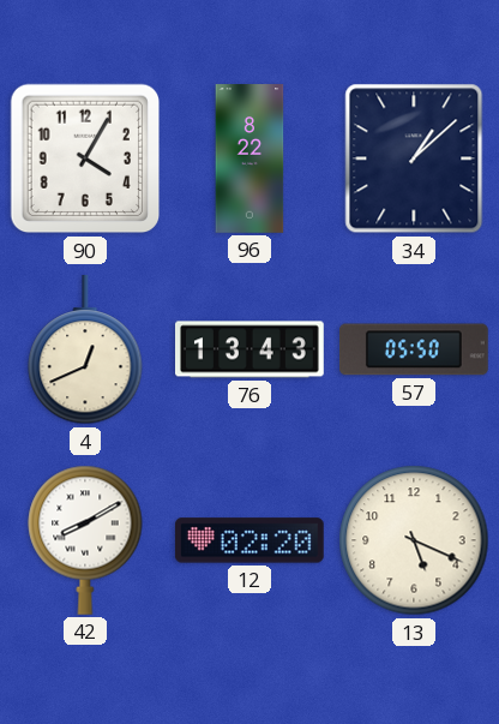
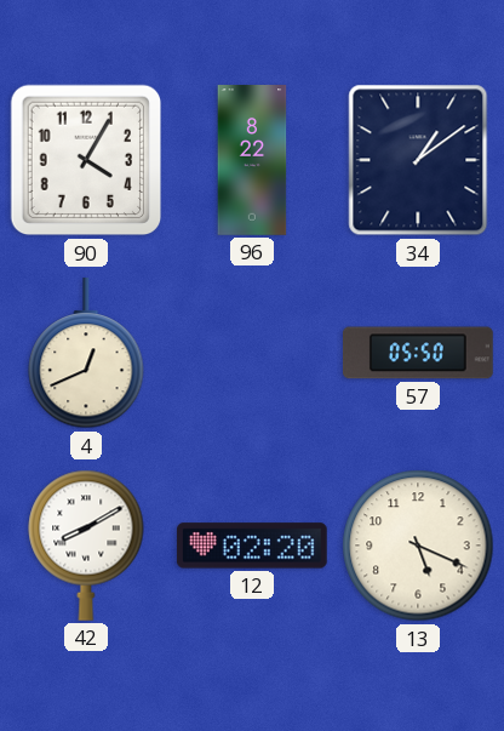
34: 1:08 -> 1:09 (418, 160)
76: 13:43 -> none (251, 349)
